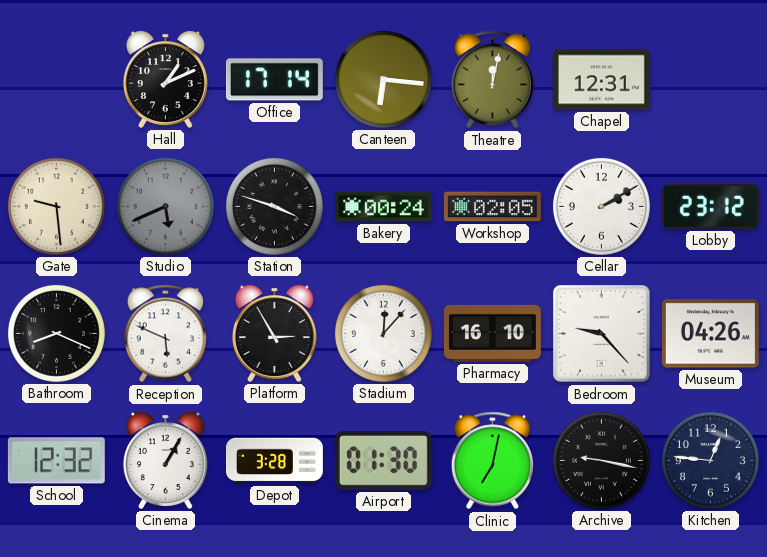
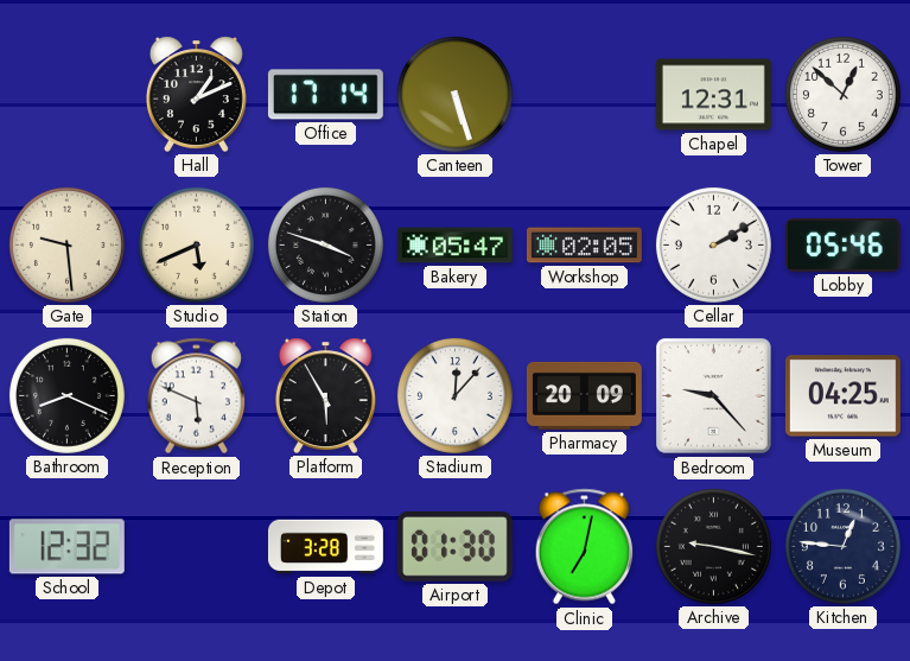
Canteen: 6:16 -> 5:27 (454, 94)
Theatre: 12:02 -> none (493, 80)
Tower: none -> 12:52 (842, 94)
Studio dial: grey -> cream (196, 244)
Bakery: 00:24 -> 05:47 (454, 246)
Lobby: 23:12 -> 05:46 (842, 244)
Platform: 2:55 -> 5:55 (325, 395)
Pharmacy: 16:10 -> 20:09 (584, 395)
Museum: 04:26 -> 04:25 (842, 396)
Cinema: 1:05 -> none (165, 460)
